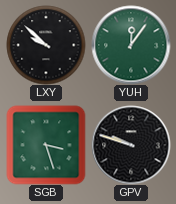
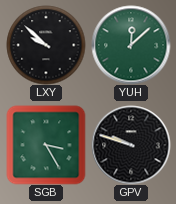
YUH: 12:06 -> 12:08 (131, 45)
SGB: 3:27 -> 3:25 (46, 145)
